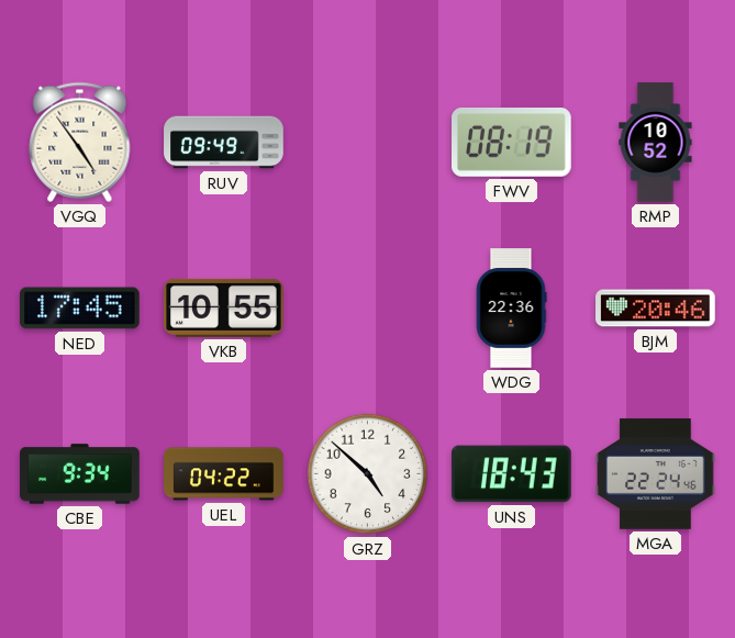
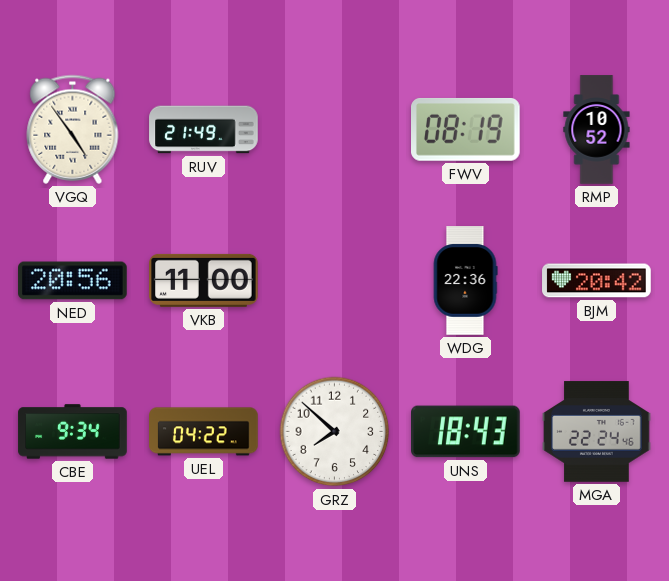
RUV: 09:49 -> 21:49 (204, 130)
NED: 17:45 -> 20:56 (73, 281)
VKB: 10:55 -> 11:00 (204, 280)
BJM: 20:46 -> 20:42 (597, 281)
GRZ: 4:52 -> 7:52 (335, 432)
